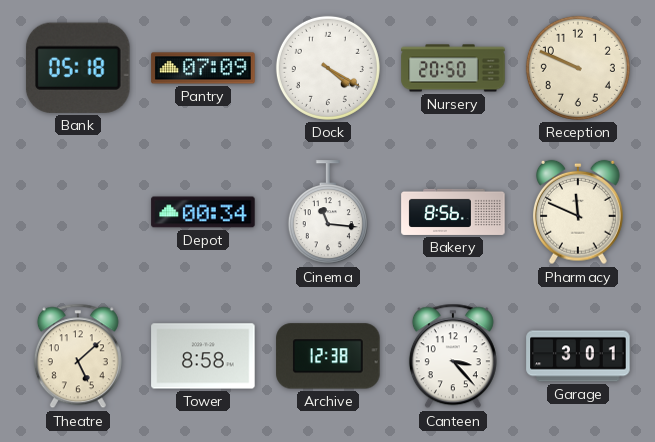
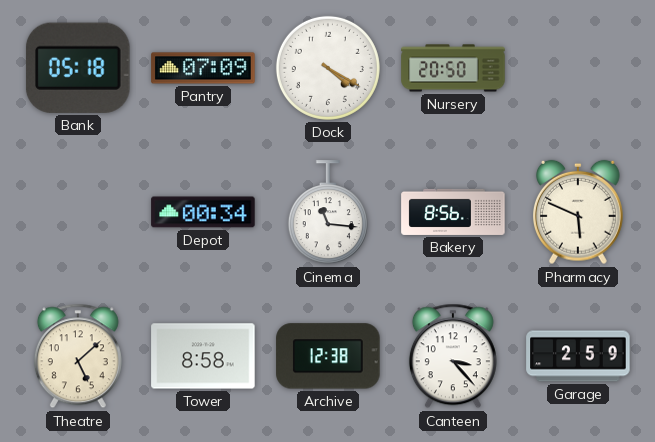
Reception: 9:49 -> none (578, 68)
Pharmacy: 11:49 -> 5:49 (579, 212)
Garage: 3:01 -> 2:59 (578, 356)
